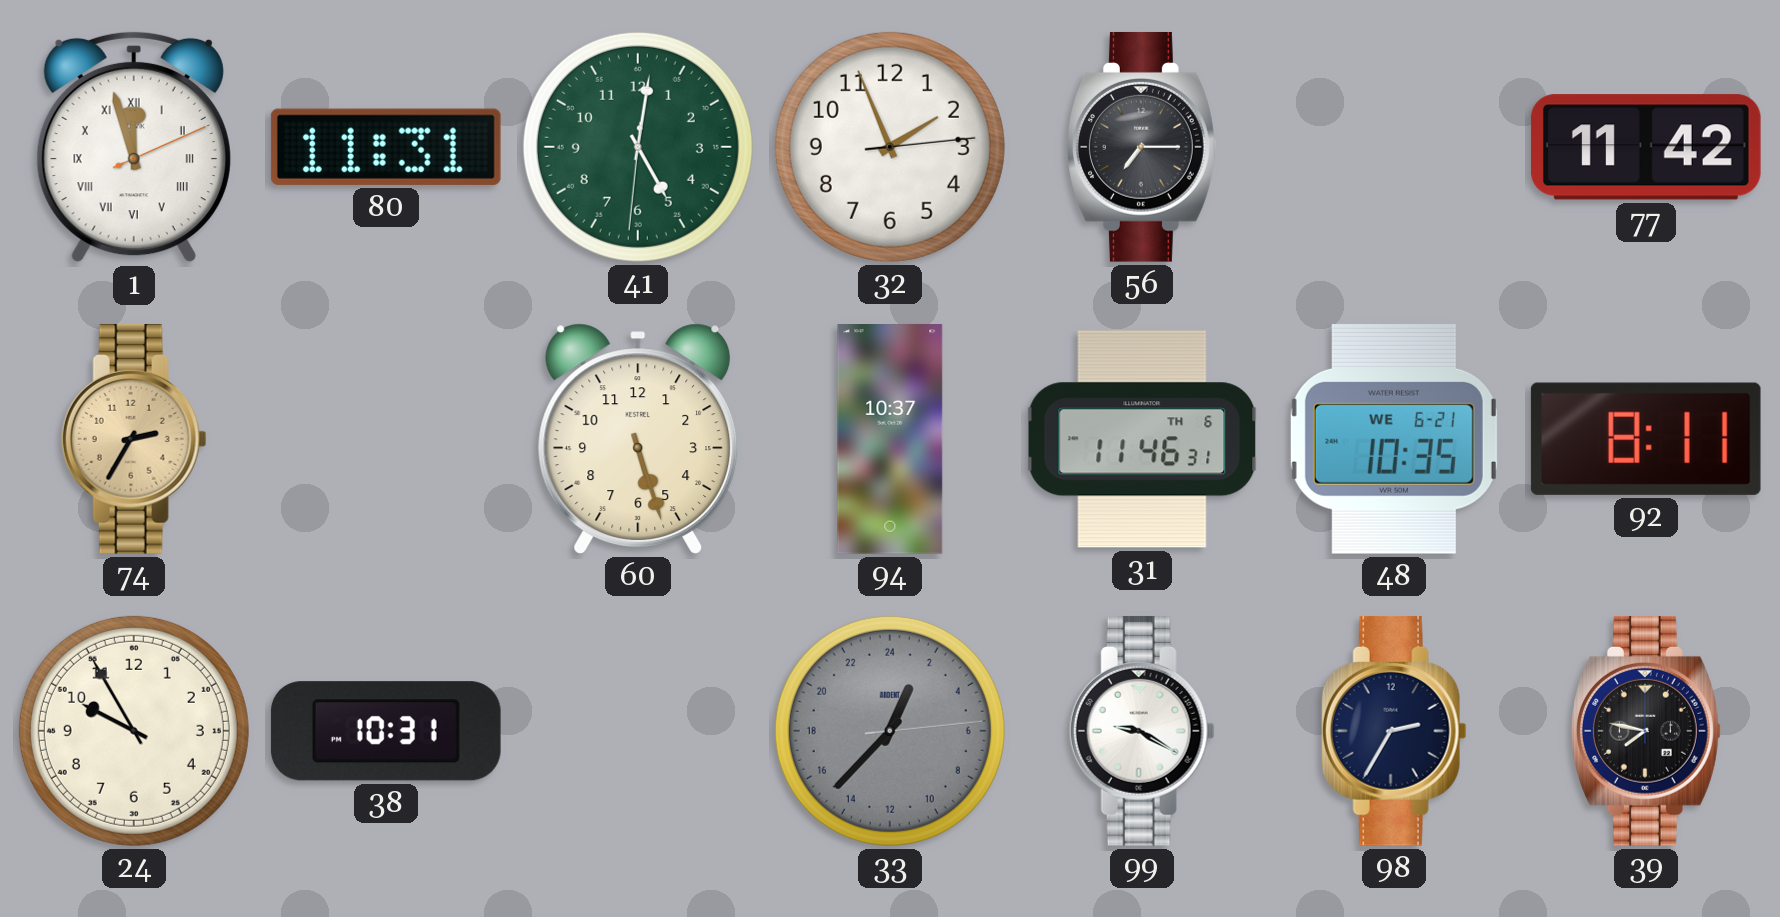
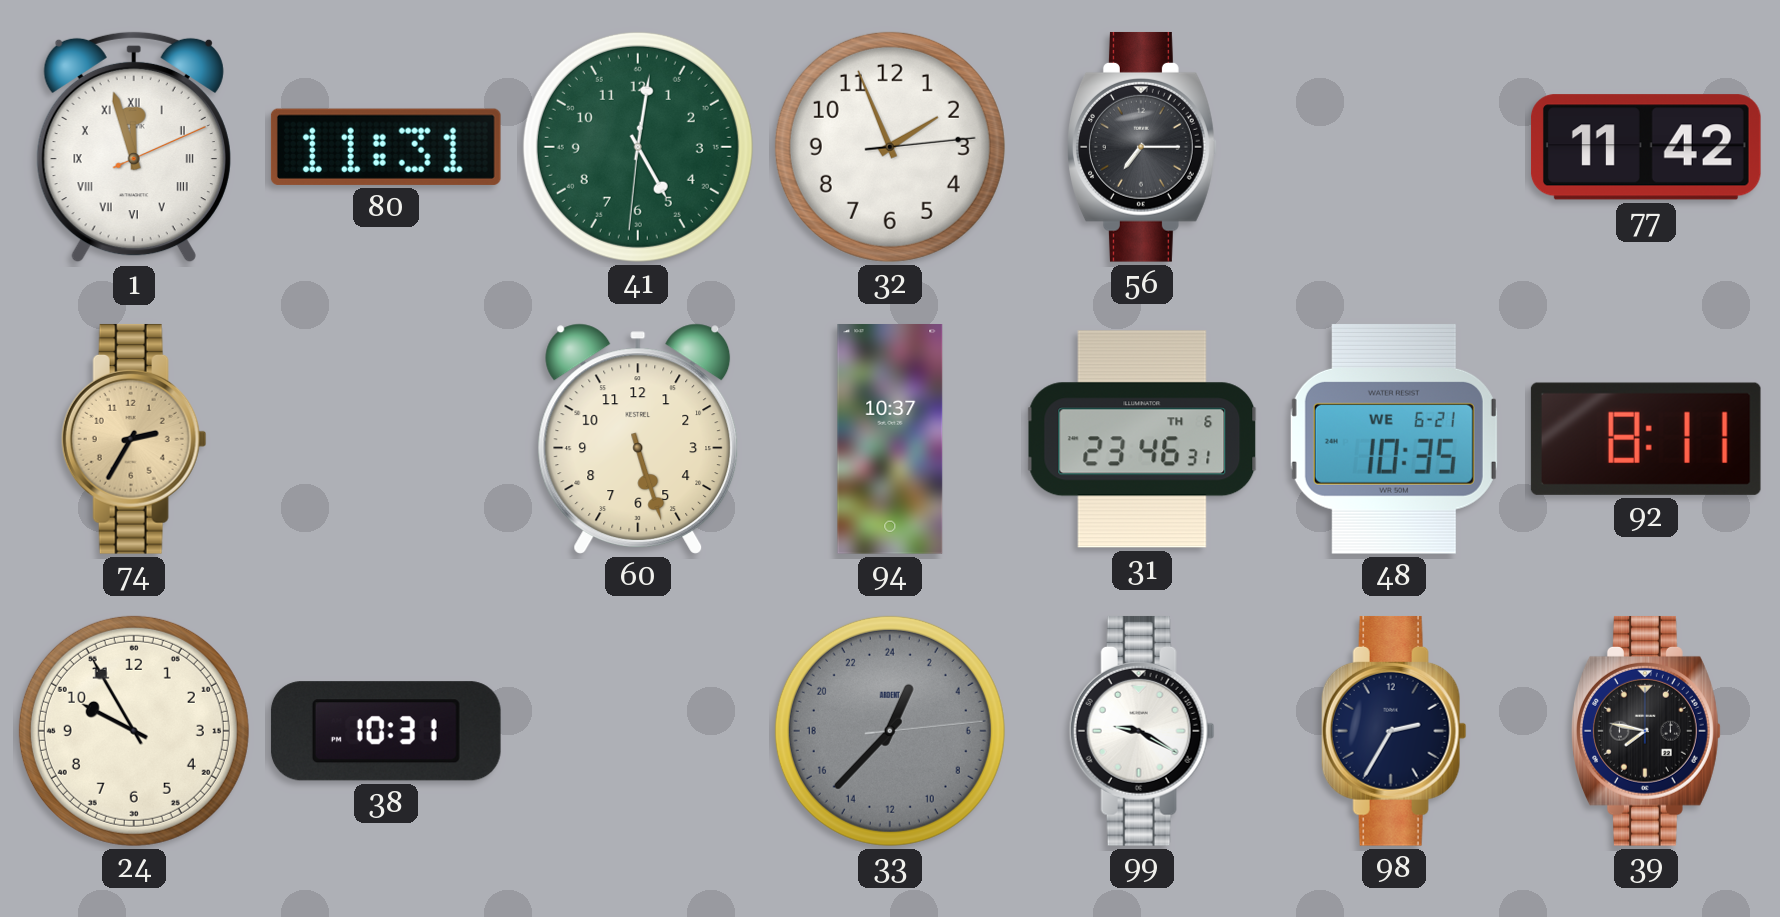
31: 11:46 -> 23:46 (1142, 439)
